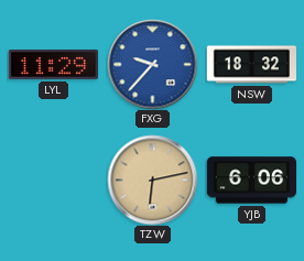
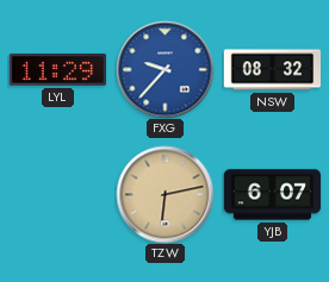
NSW: 18:32 -> 08:32 (272, 70)
YJB: 6:06 -> 6:07 (272, 195)
